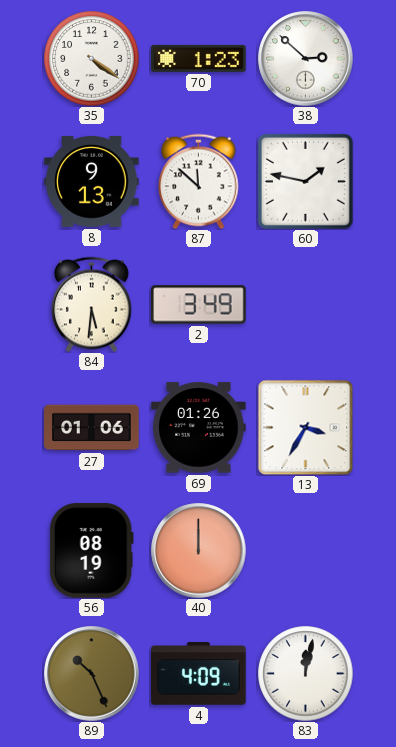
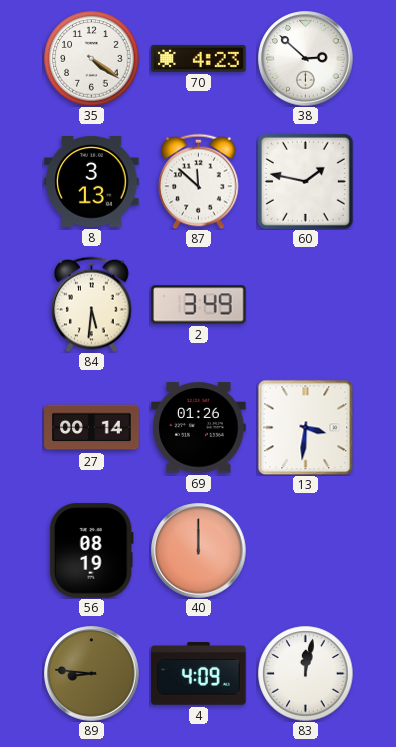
70: 1:23 -> 4:23 (199, 58)
8: 9:13 -> 3:13 (92, 181)
27: 01:06 -> 00:14 (92, 428)
13: 3:35 -> 3:31 (305, 427)
89: 10:26 -> 8:46 (92, 674)
